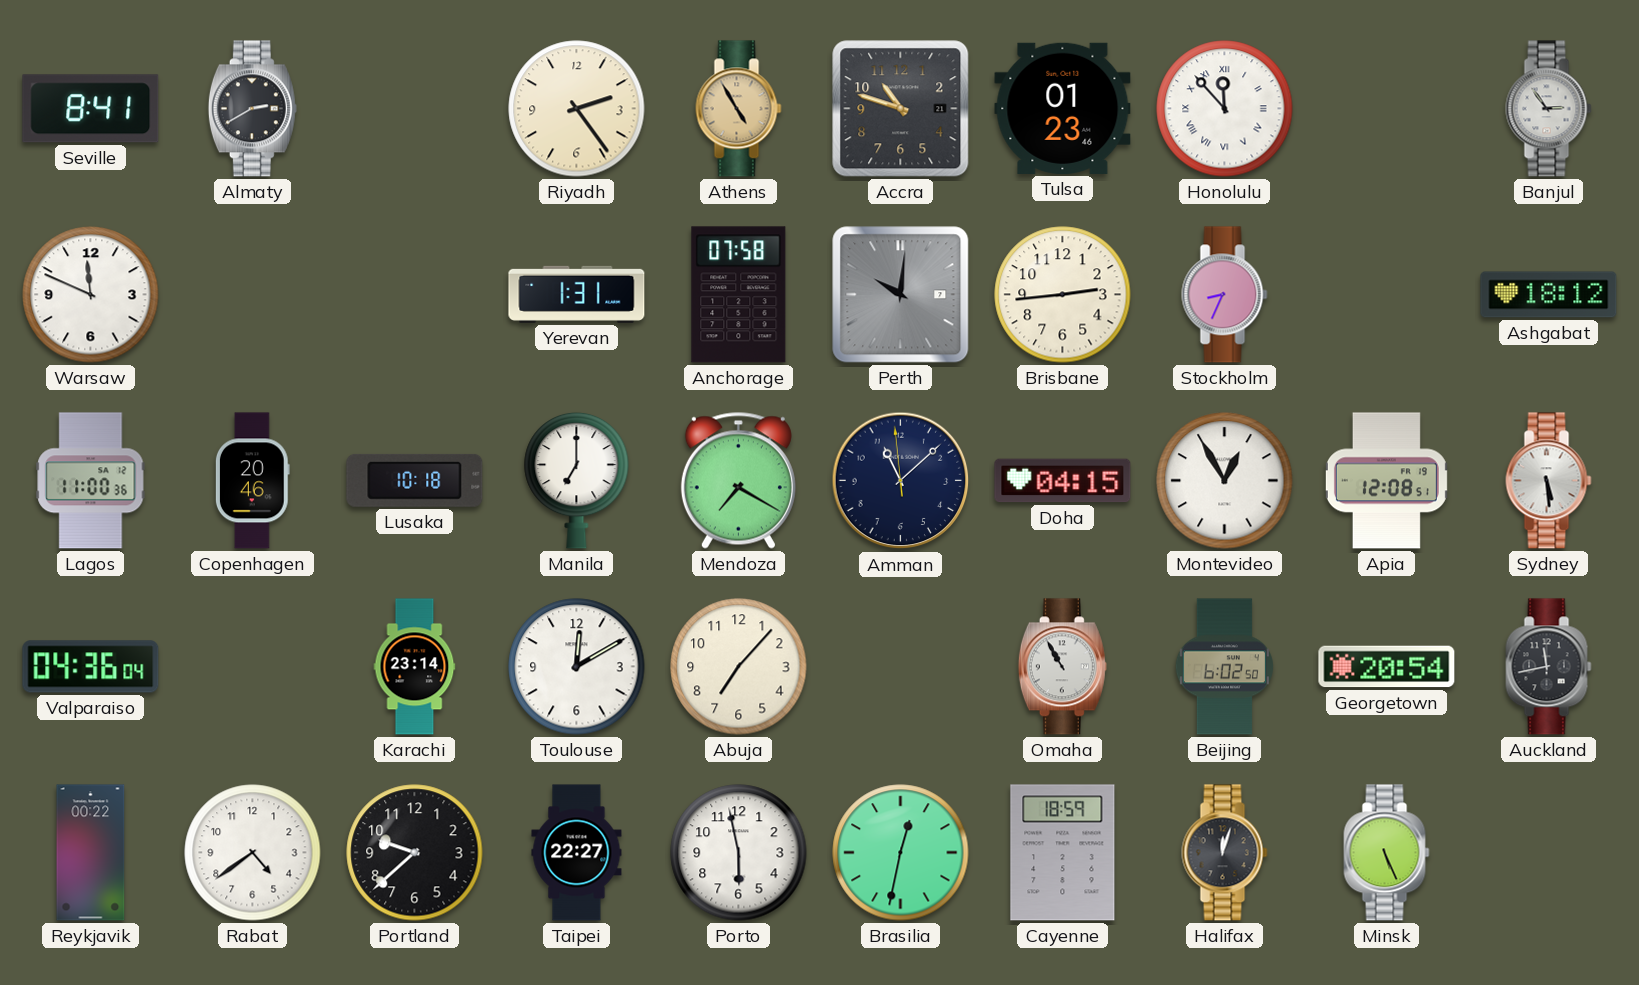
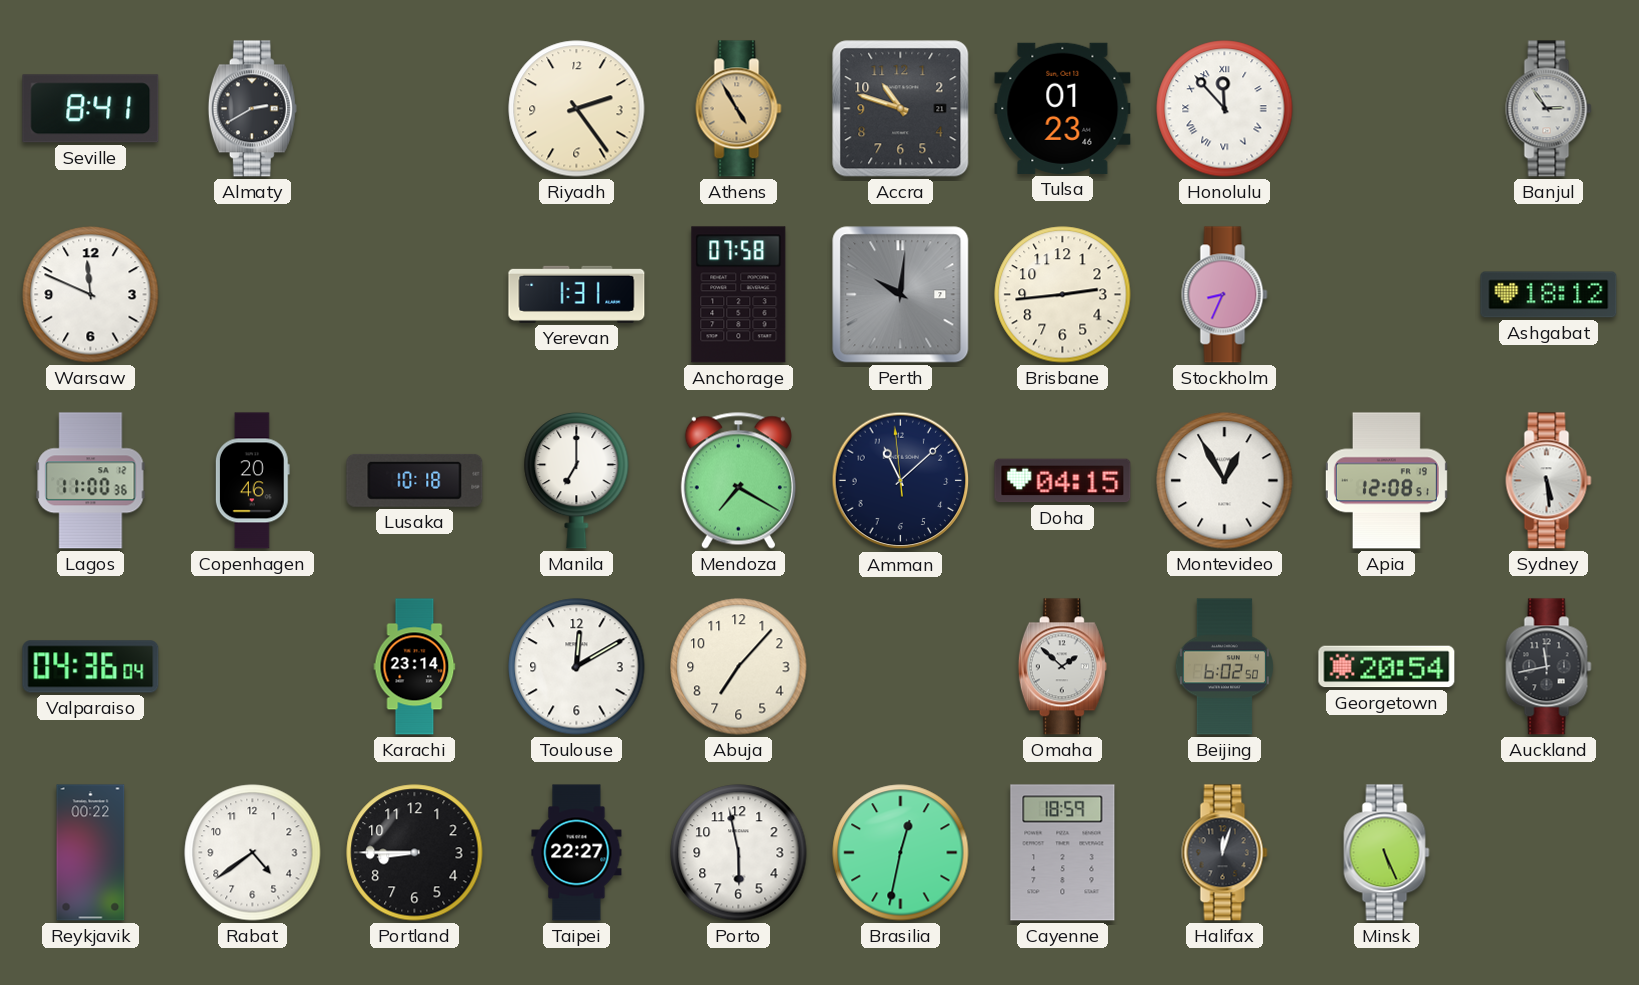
Omaha: 10:55 -> 1:52 (1062, 667)
Portland: 9:38 -> 8:45 (415, 853)
